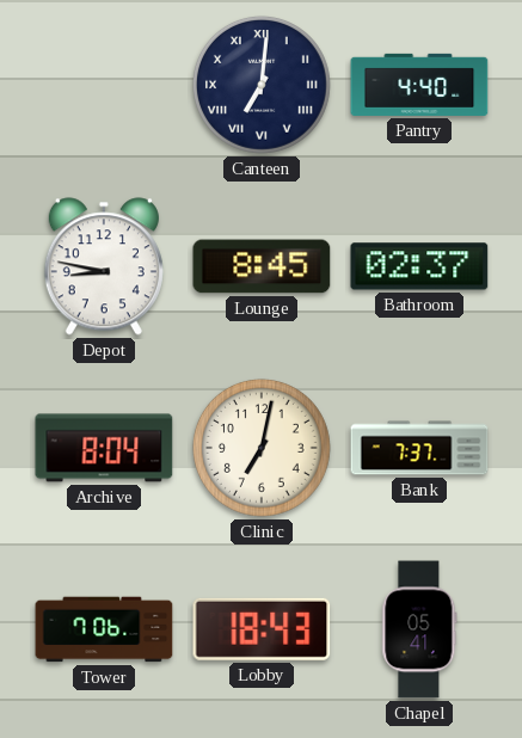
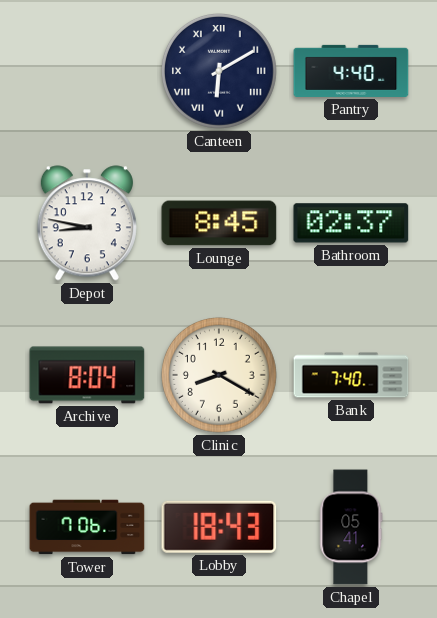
Canteen: 7:01 -> 6:10 (219, 71)
Clinic: 7:02 -> 8:20 (219, 375)
Bank: 7:37 -> 7:40 (351, 375)
